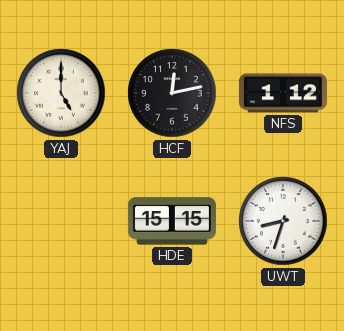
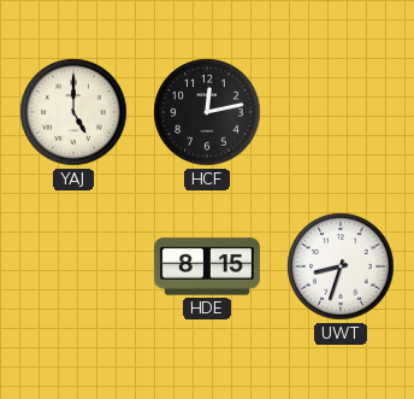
NFS: 1:12 -> none (283, 93)
HDE: 15:15 -> 8:15 (207, 266)
